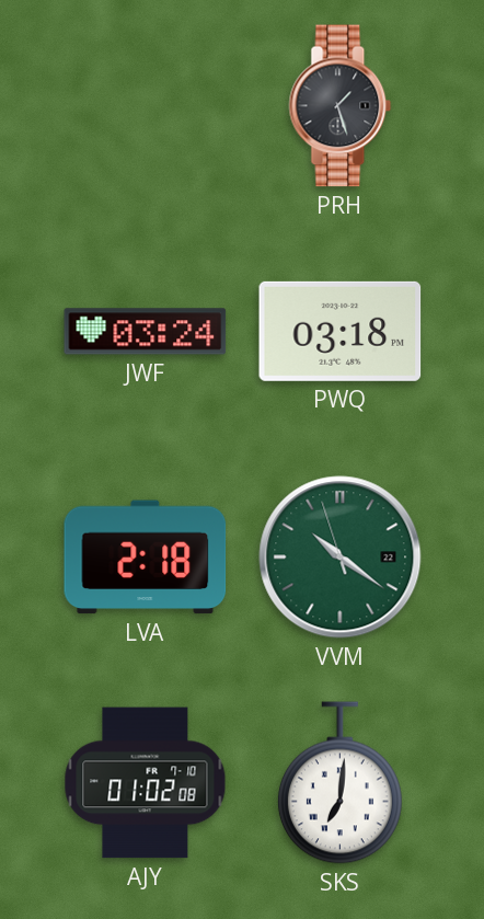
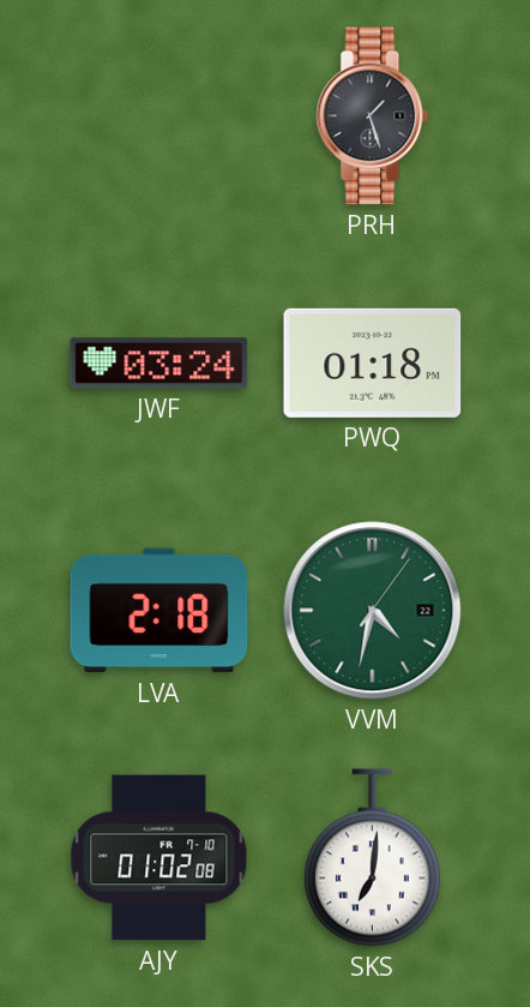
PWQ: 03:18 -> 01:18 (373, 362)
VVM: 10:20 -> 4:32 (373, 611)
